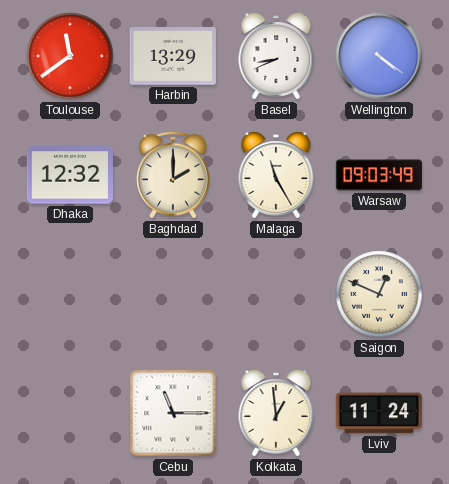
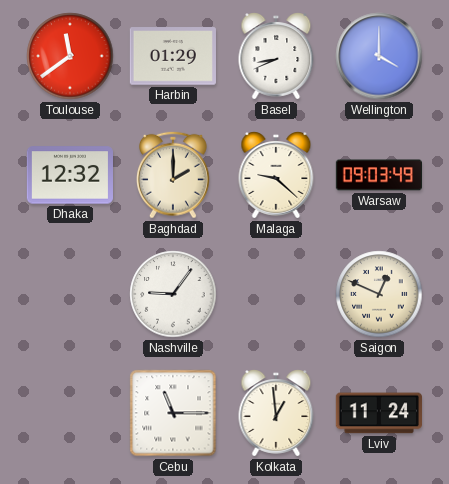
Harbin: 13:29 -> 01:29 (173, 56)
Wellington: 4:21 -> 4:00 (379, 56)
Malaga: 11:25 -> 9:22 (276, 175)
Nashville: none -> 9:06 (173, 294)
